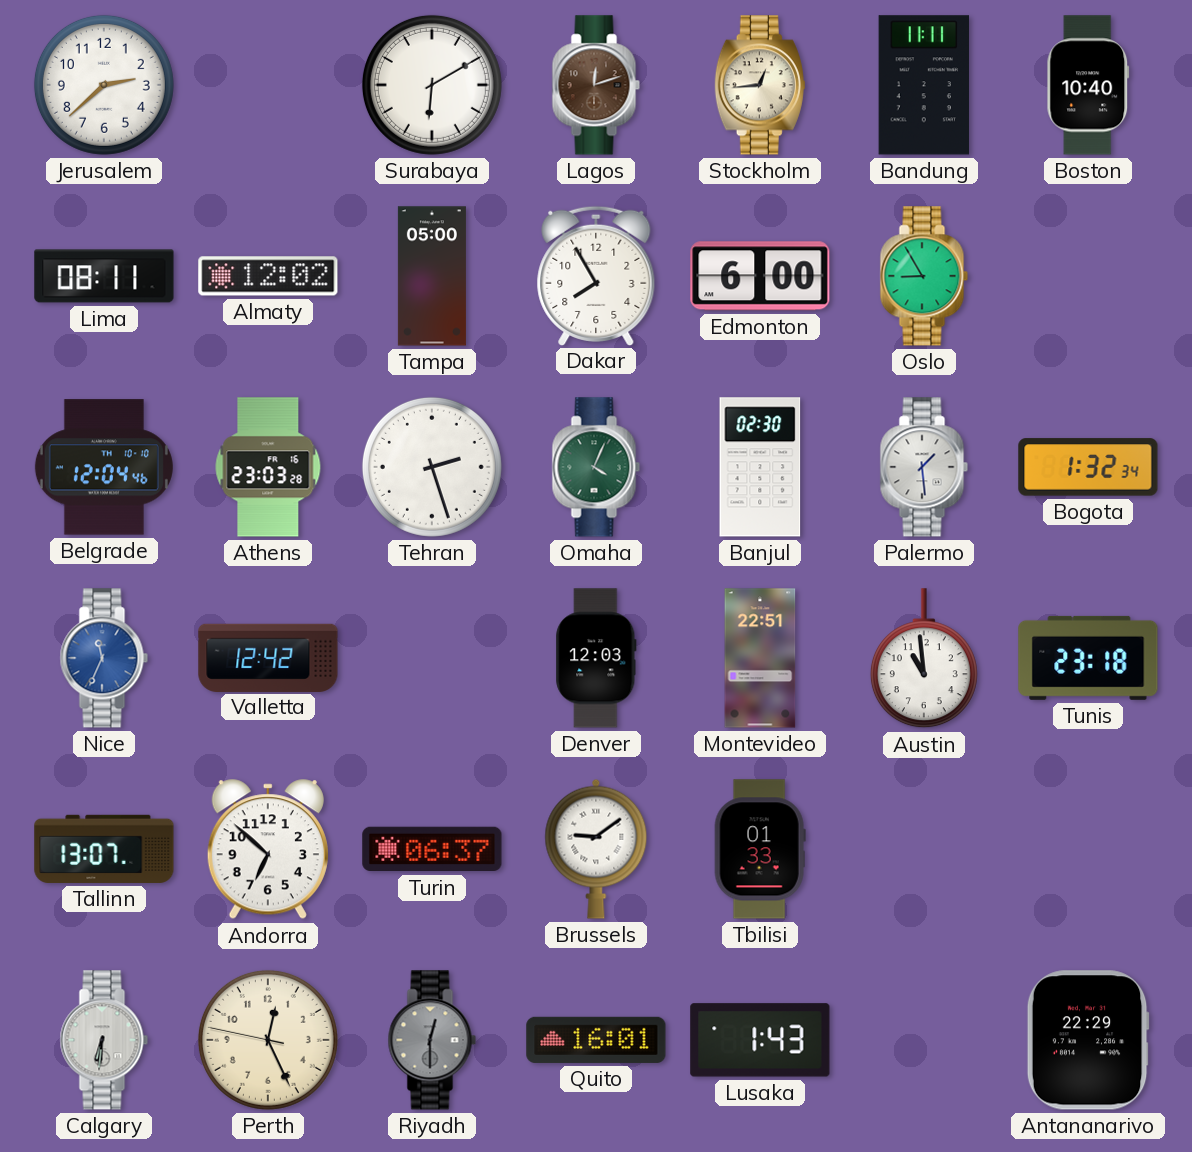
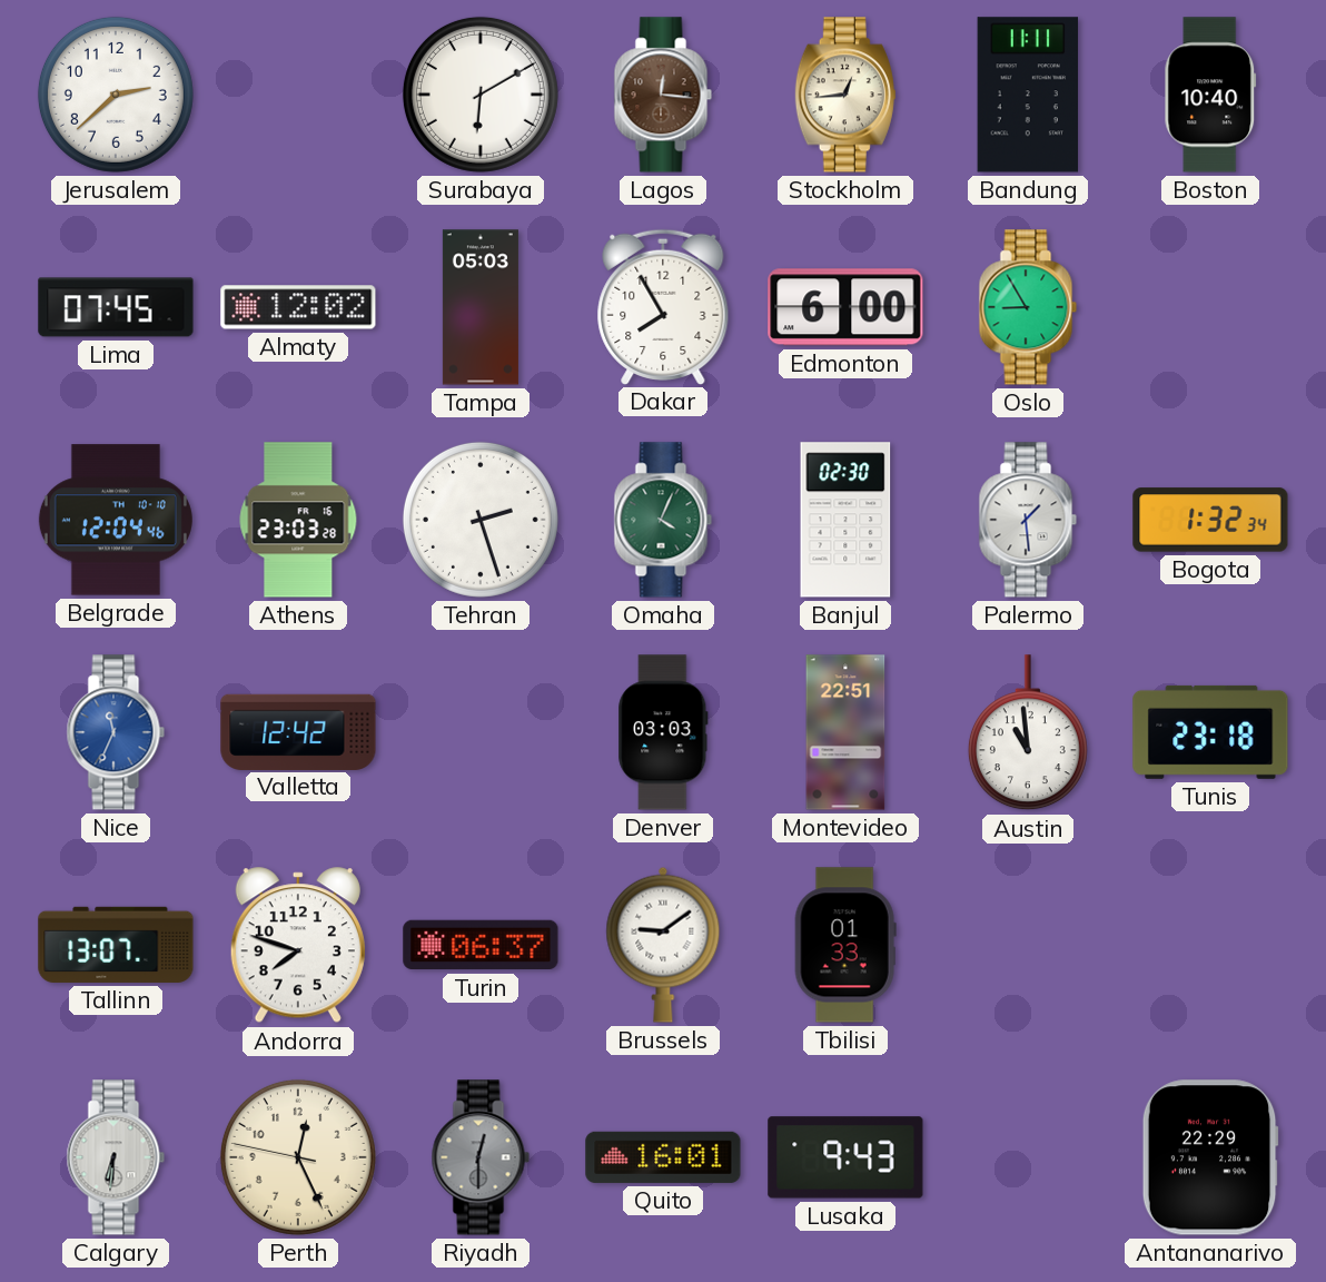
Lagos: 12:12 -> 12:16 (663, 95)
Lima: 08:11 -> 07:45 (116, 307)
Tampa: 05:00 -> 05:03 (481, 307)
Denver: 12:03 -> 03:03 (663, 732)
Andorra: 6:52 -> 7:48 (298, 946)
Lusaka: 1:43 -> 9:43 (845, 1157)
